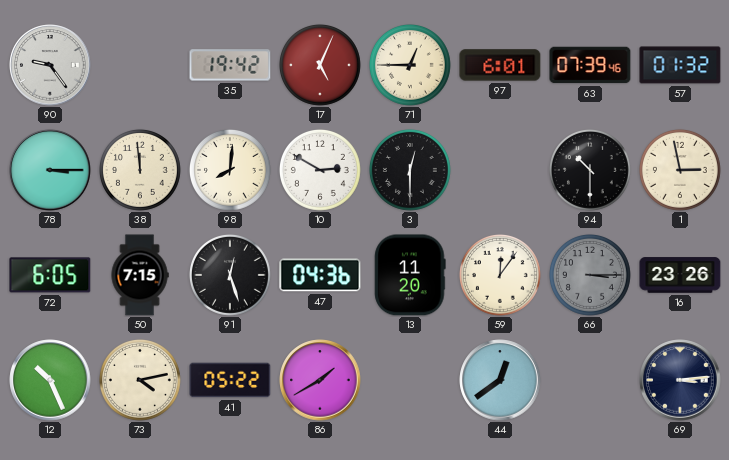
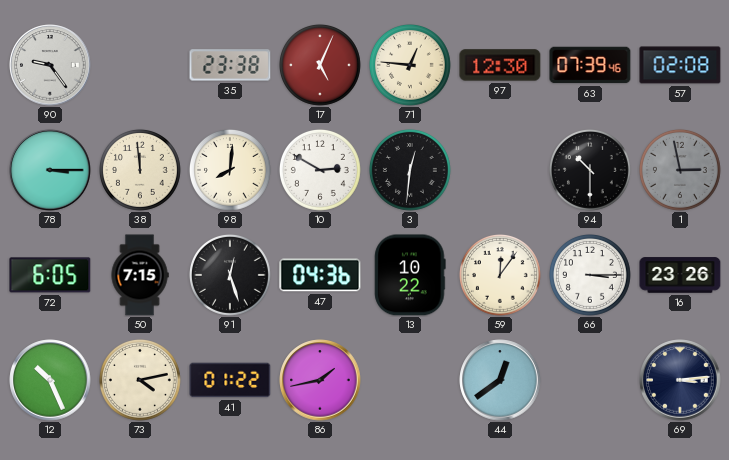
35: 19:42 -> 23:38 (230, 65)
71: 12:45 -> 12:46 (410, 65)
97: 6:01 -> 12:30 (500, 65)
57: 01:32 -> 02:08 (680, 65)
3: 12:30 -> 12:31 (410, 170)
1 dial: cream -> grey (680, 170)
13: 11:20 -> 10:22 (410, 275)
66 dial: grey -> white (590, 275)
41: 05:22 -> 01:22 (230, 380)
86: 1:40 -> 1:43 (320, 380)
